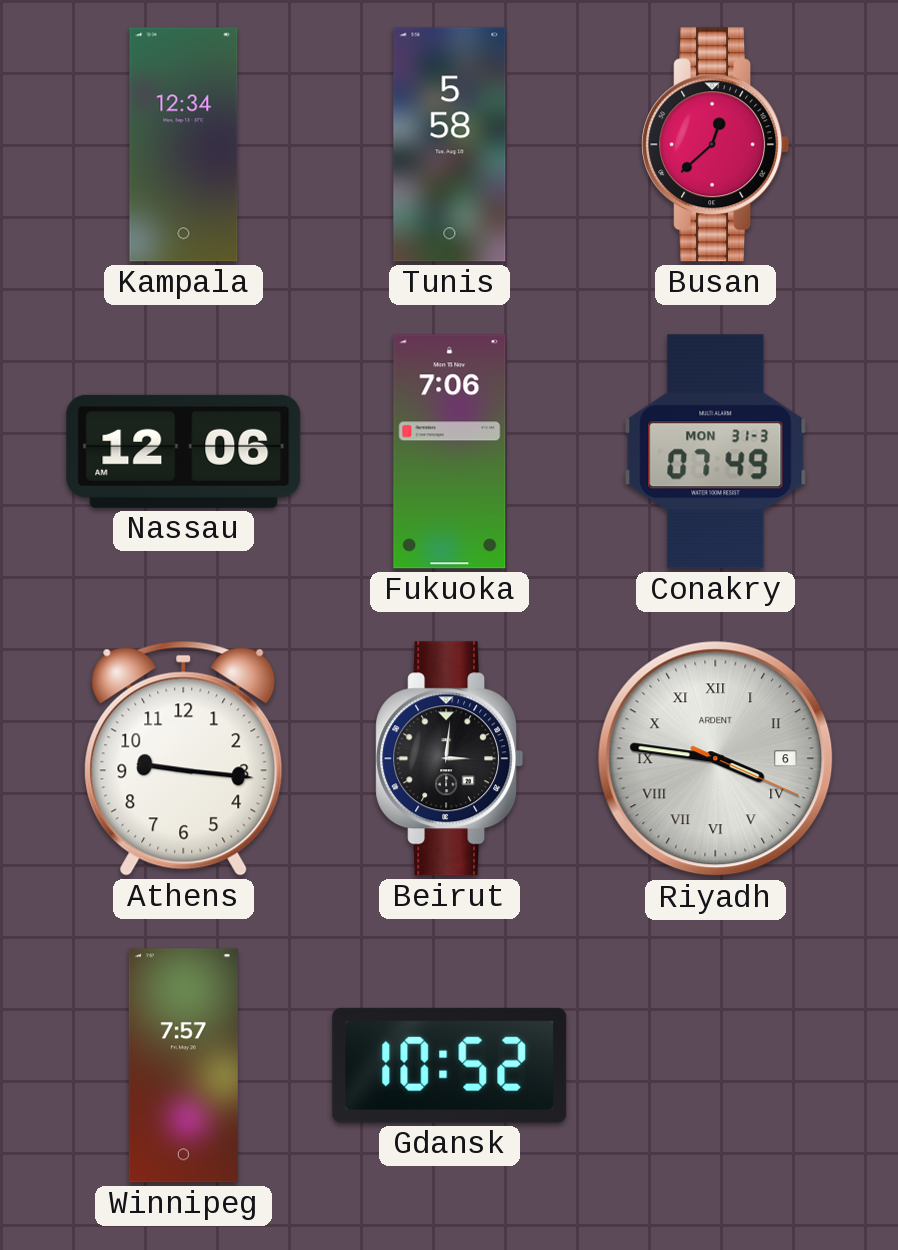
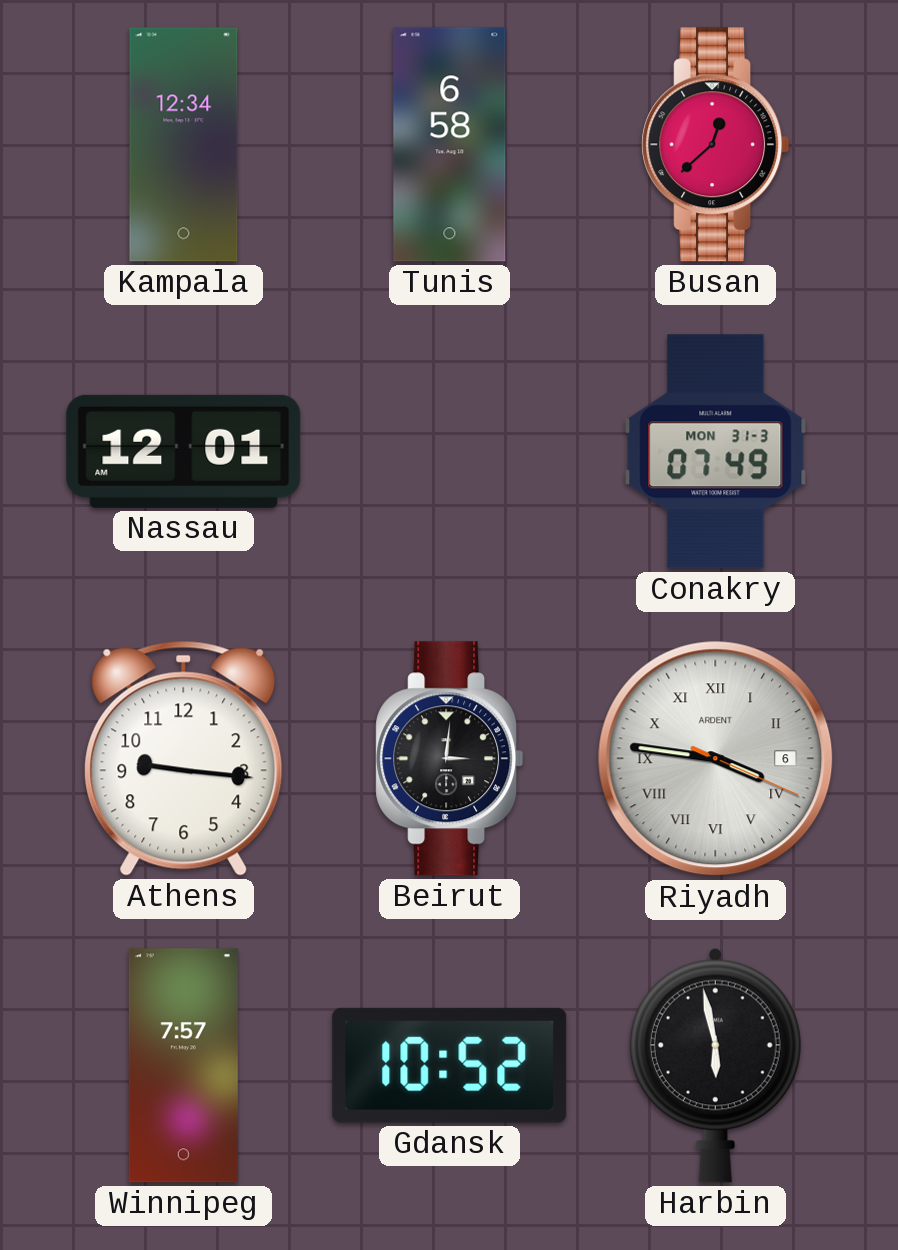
Tunis: 5:58 -> 6:58 (450, 145)
Nassau: 12:06 -> 12:01 (184, 451)
Fukuoka: 7:06 -> none (450, 452)
Harbin: none -> 5:58 (715, 1065)
